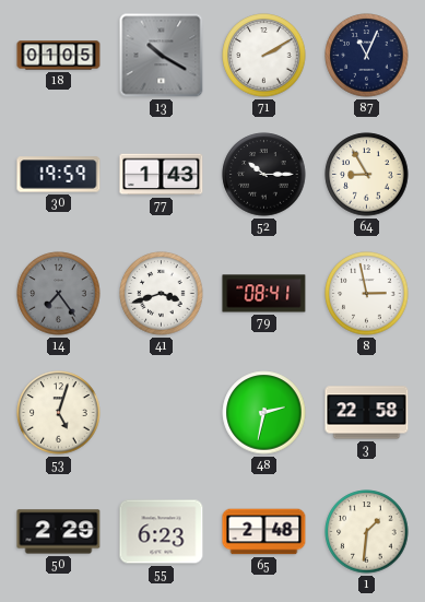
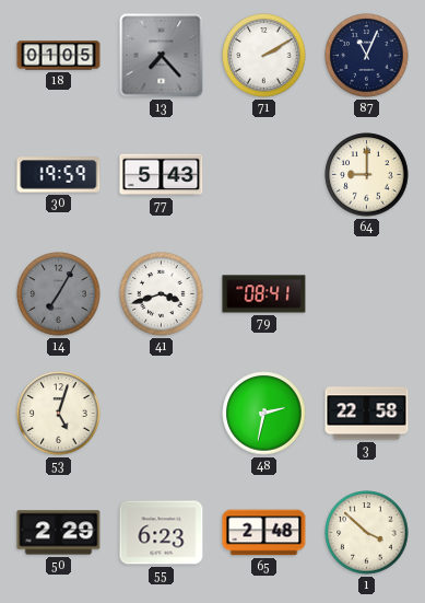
13: 10:20 -> 7:23 (162, 56)
77: 1:43 -> 5:43 (162, 175)
52: 10:15 -> none (264, 175)
64: 8:55 -> 9:00 (367, 175)
14: 7:24 -> 7:05 (59, 294)
8: 2:58 -> none (367, 294)
1: 1:31 -> 3:52 (367, 533)
